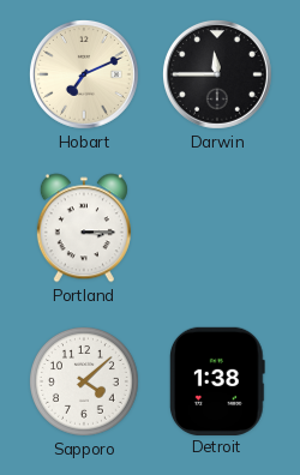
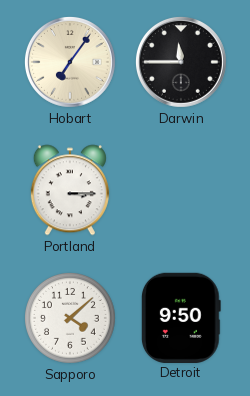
Hobart: 7:11 -> 7:06 (70, 62)
Detroit: 1:38 -> 9:50 (181, 317)
